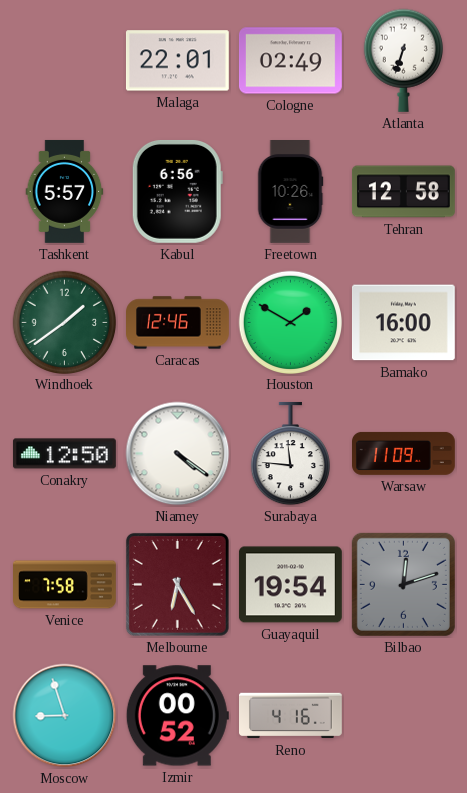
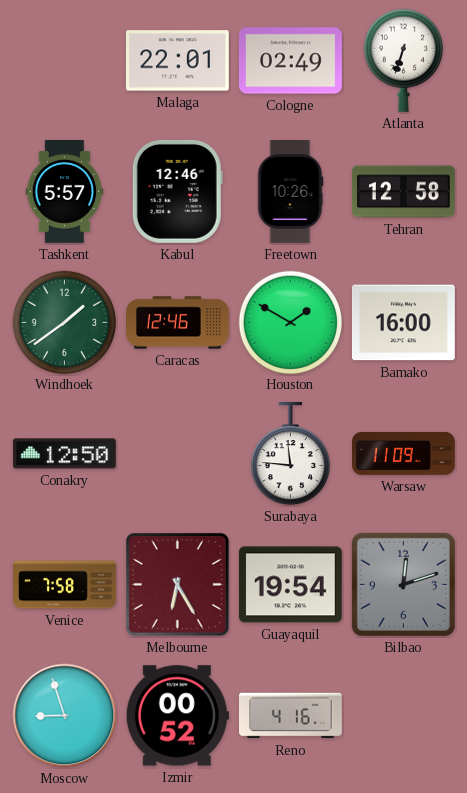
Kabul: 6:56 -> 12:46 (177, 191)
Niamey: 4:21 -> none (178, 454)
